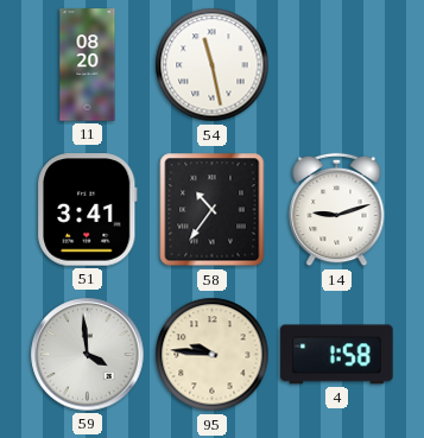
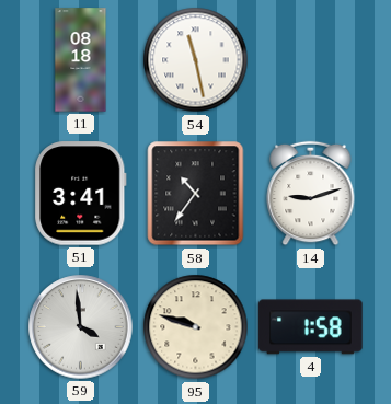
11: 08:20 -> 08:18 (81, 60)
95: 9:46 -> 9:48 (196, 327)
